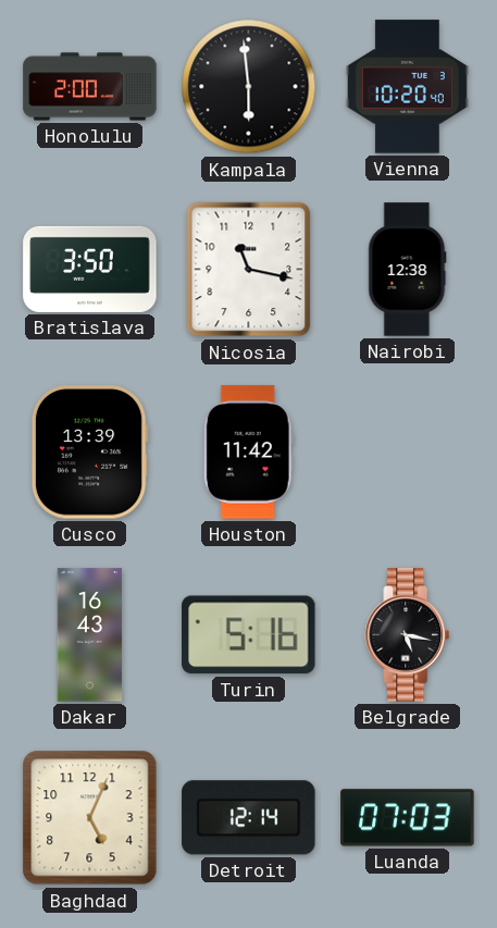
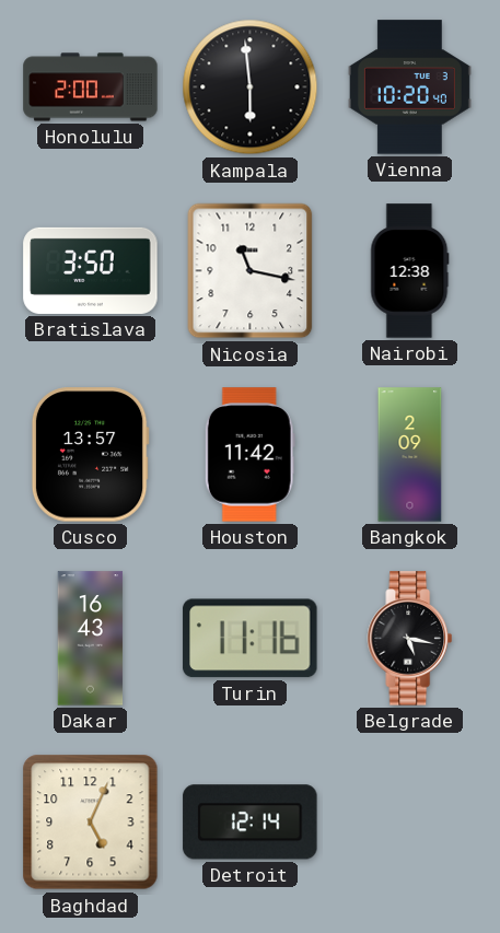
Cusco: 13:39 -> 13:57 (90, 455)
Bangkok: none -> 2:09 (410, 455)
Turin: 5:16 -> 11:16 (251, 639)
Luanda: 07:03 -> none (408, 818)
